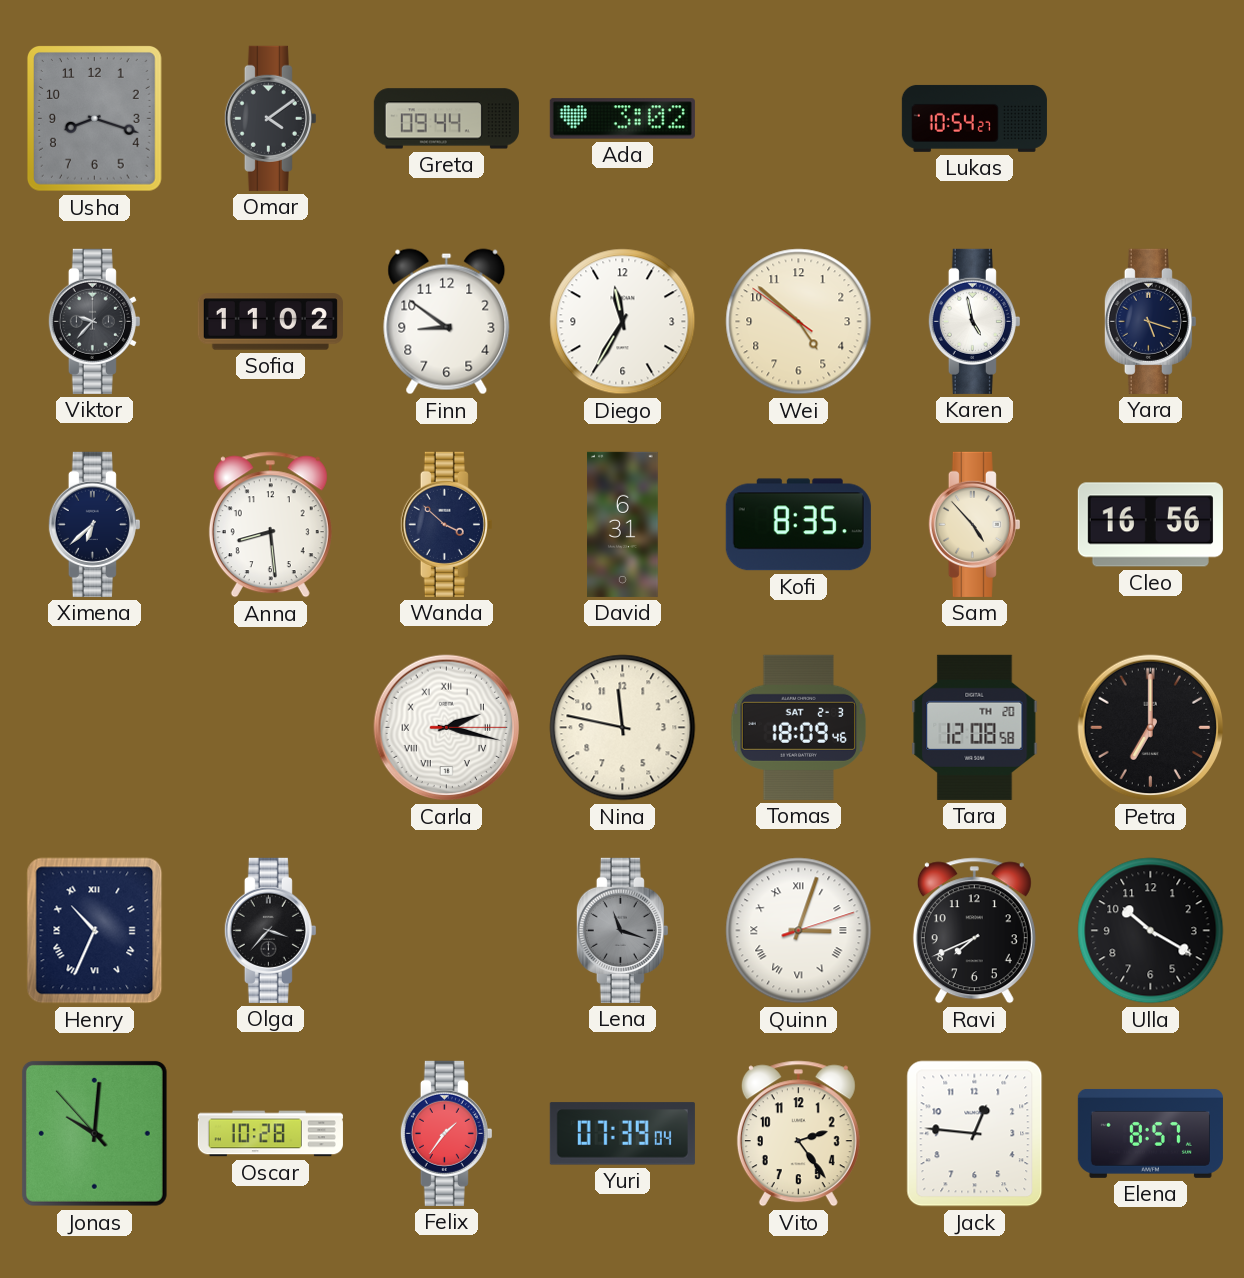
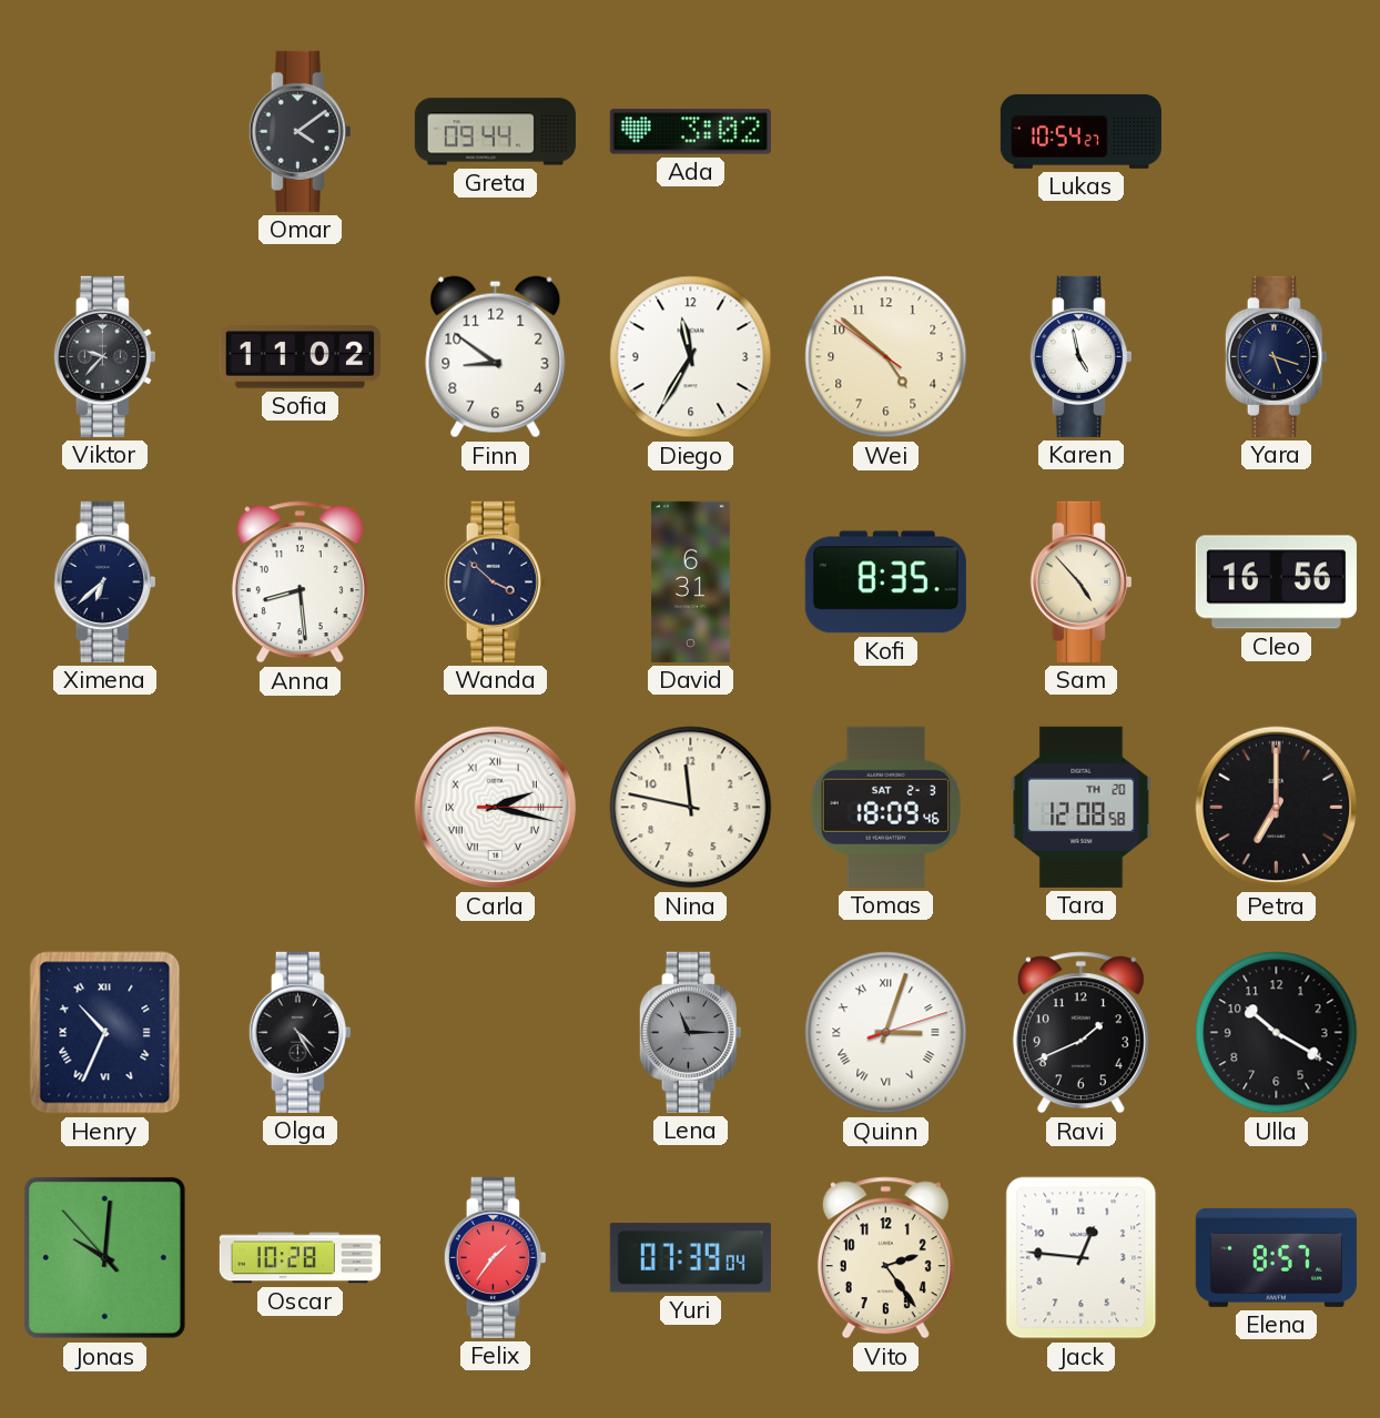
Usha: 8:18 -> none (94, 119)
Olga: 3:37 -> 4:25 (300, 1032)
Lena: 11:18 -> 11:15 (690, 1032)
Ravi: 7:41 -> 1:41 (1080, 1033)
